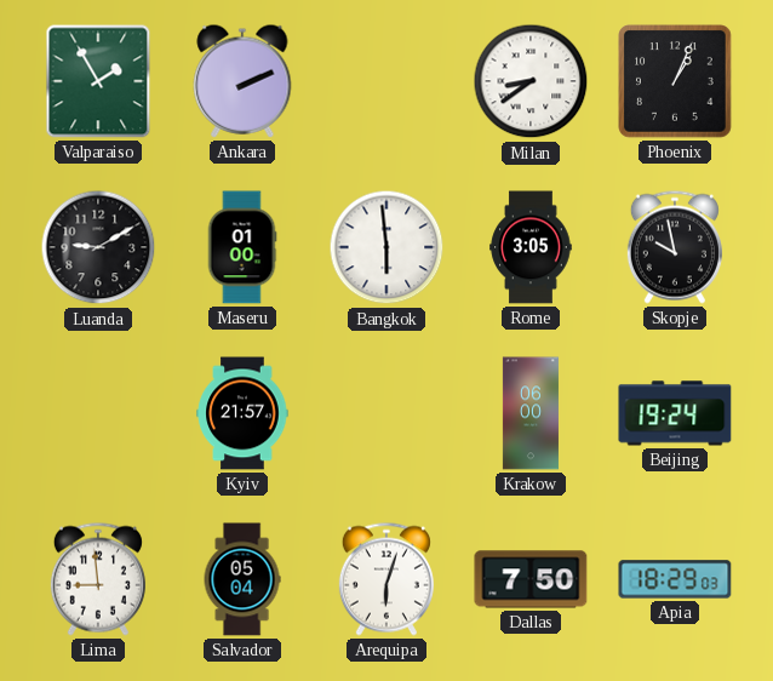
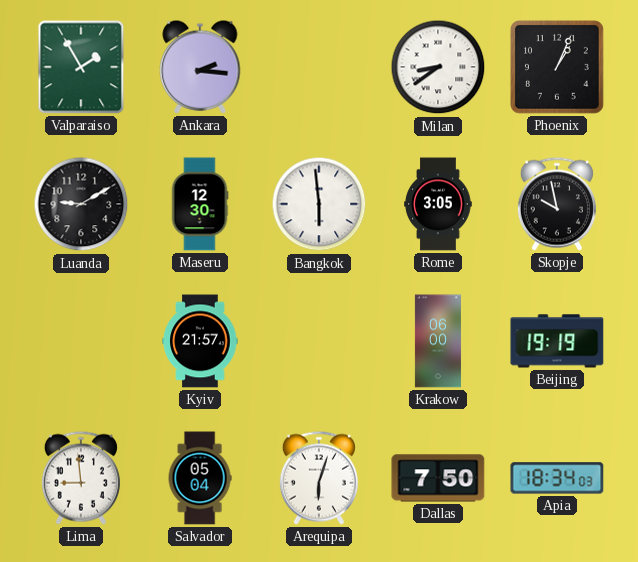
Ankara: 2:11 -> 2:16 (200, 67)
Maseru: 01:00 -> 12:30 (200, 204)
Beijing: 19:24 -> 19:19 (557, 341)
Apia: 18:29 -> 18:34 (557, 478)
